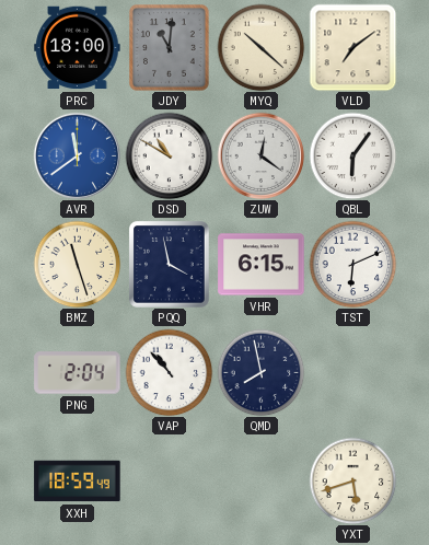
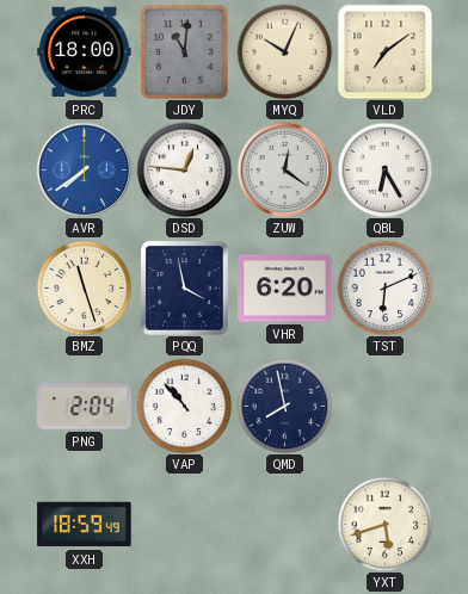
MYQ: 10:22 -> 10:04 (284, 51)
AVR: 11:39 -> 7:39 (84, 169)
DSD: 10:50 -> 12:46 (184, 169)
QBL: 6:06 -> 6:25 (384, 169)
VHR: 6:15 -> 6:20 (285, 289)
